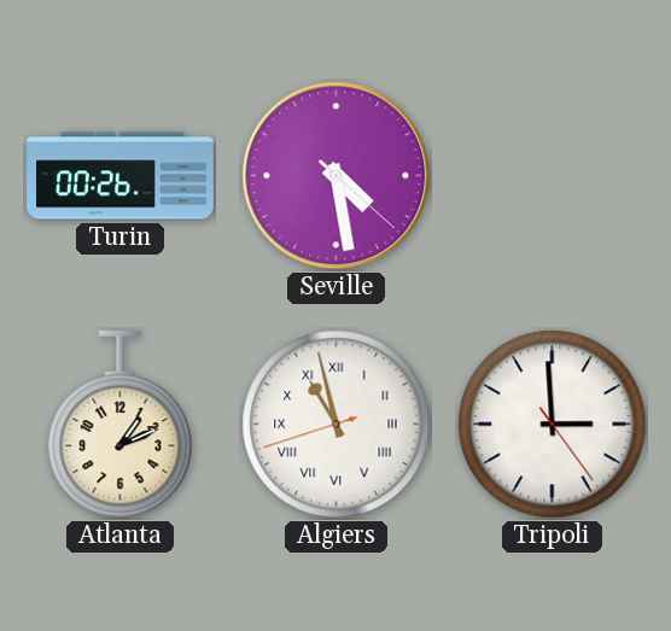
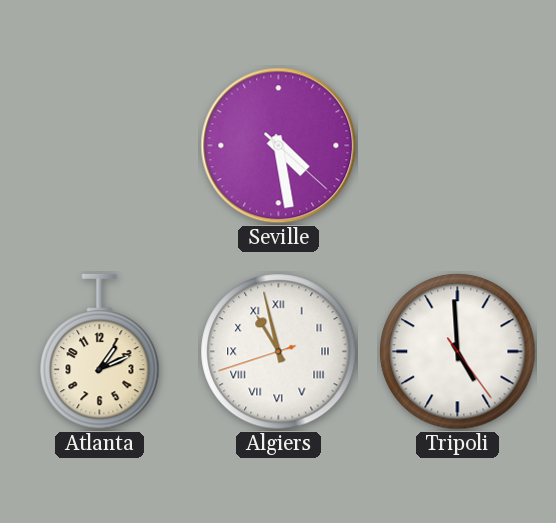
Turin: 00:26 -> none (121, 176)
Tripoli: 2:59 -> 4:59 (458, 352)
